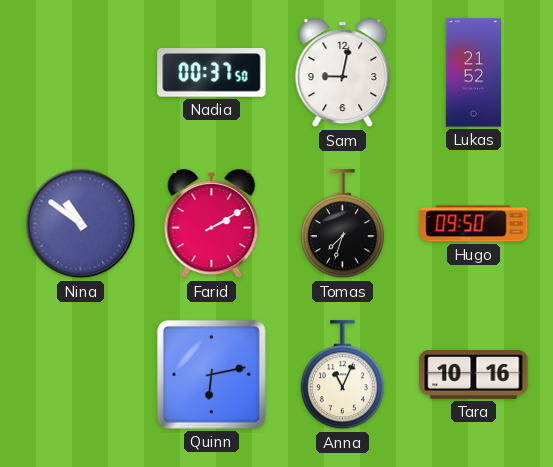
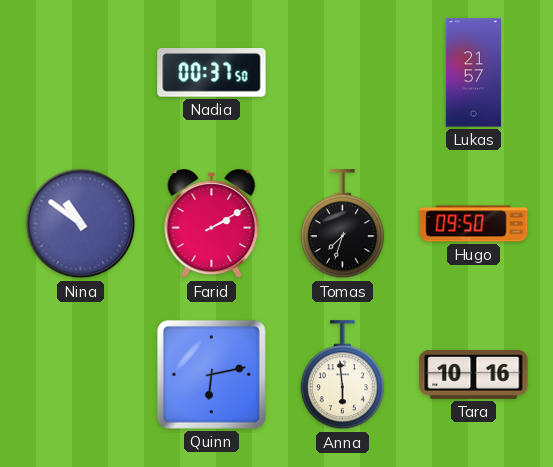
Sam: 9:02 -> none (343, 73)
Lukas: 21:52 -> 21:57 (473, 73)
Anna: 11:04 -> 5:59 (342, 375)
